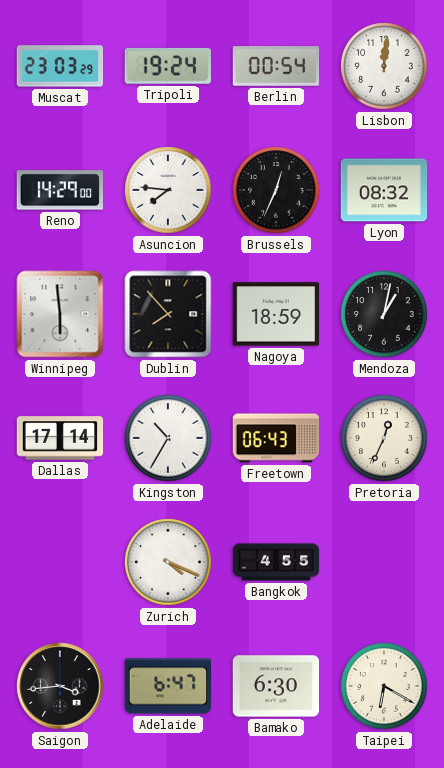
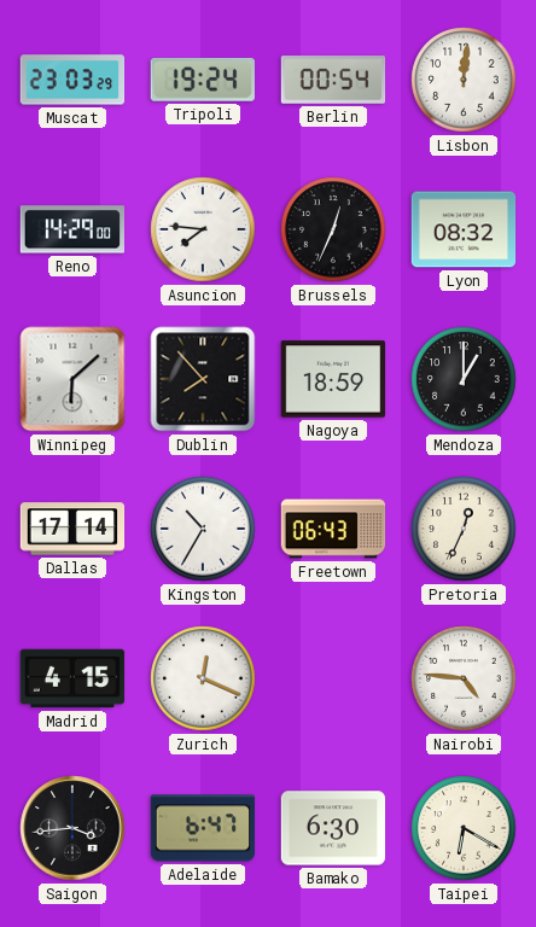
Winnipeg: 5:59 -> 6:08 (72, 379)
Mendoza: 1:02 -> 1:00 (464, 379)
Madrid: none -> 4:15 (72, 678)
Zurich: 4:19 -> 12:19 (203, 678)
Bangkok: 4:55 -> none (276, 562)
Nairobi: none -> 4:46 (464, 678)
